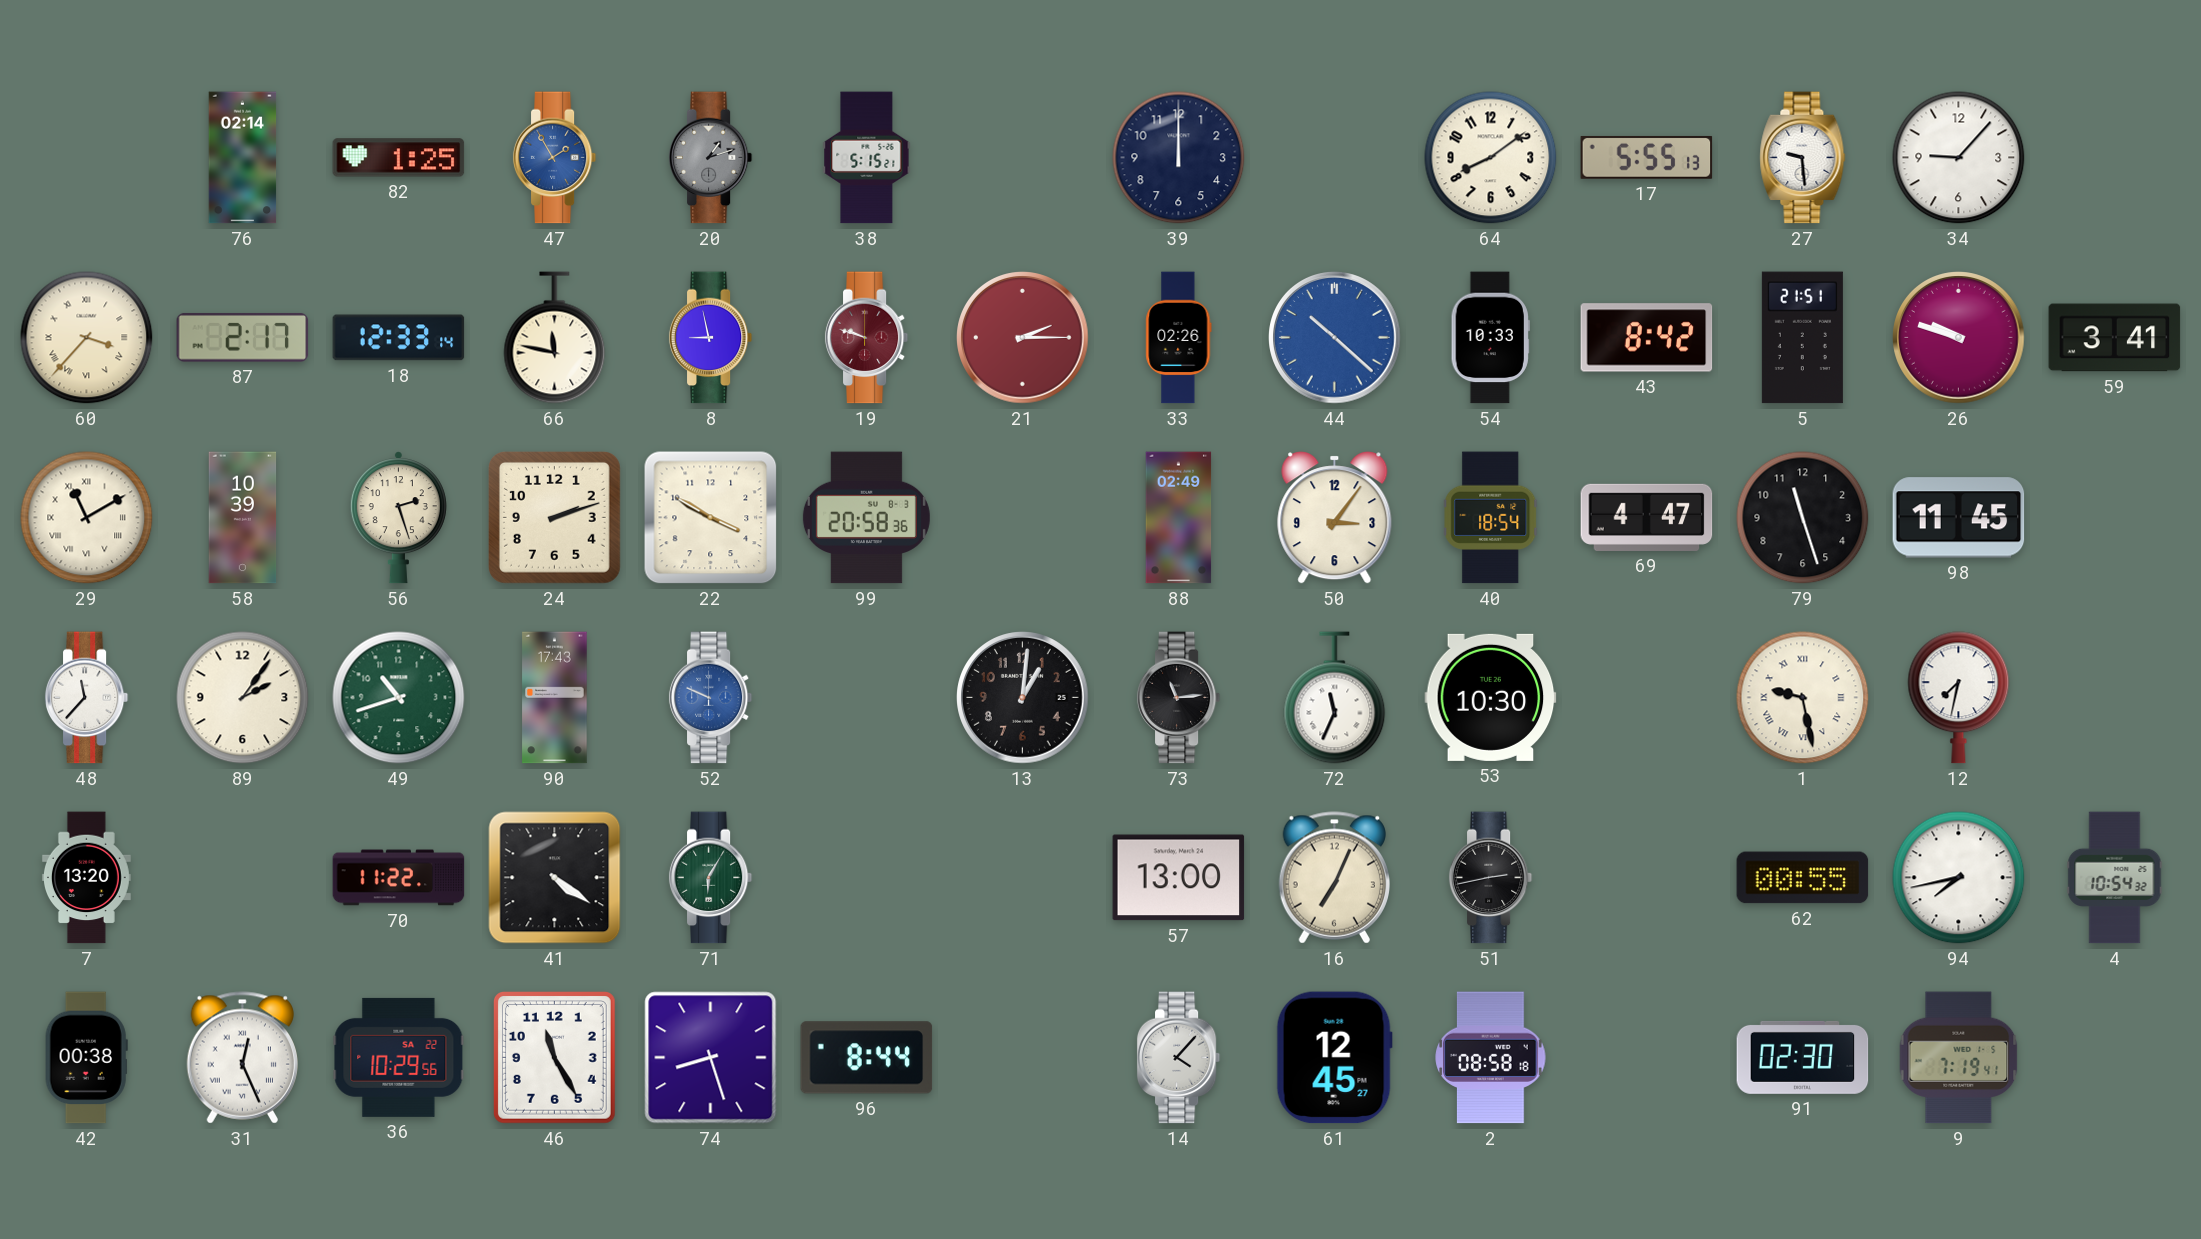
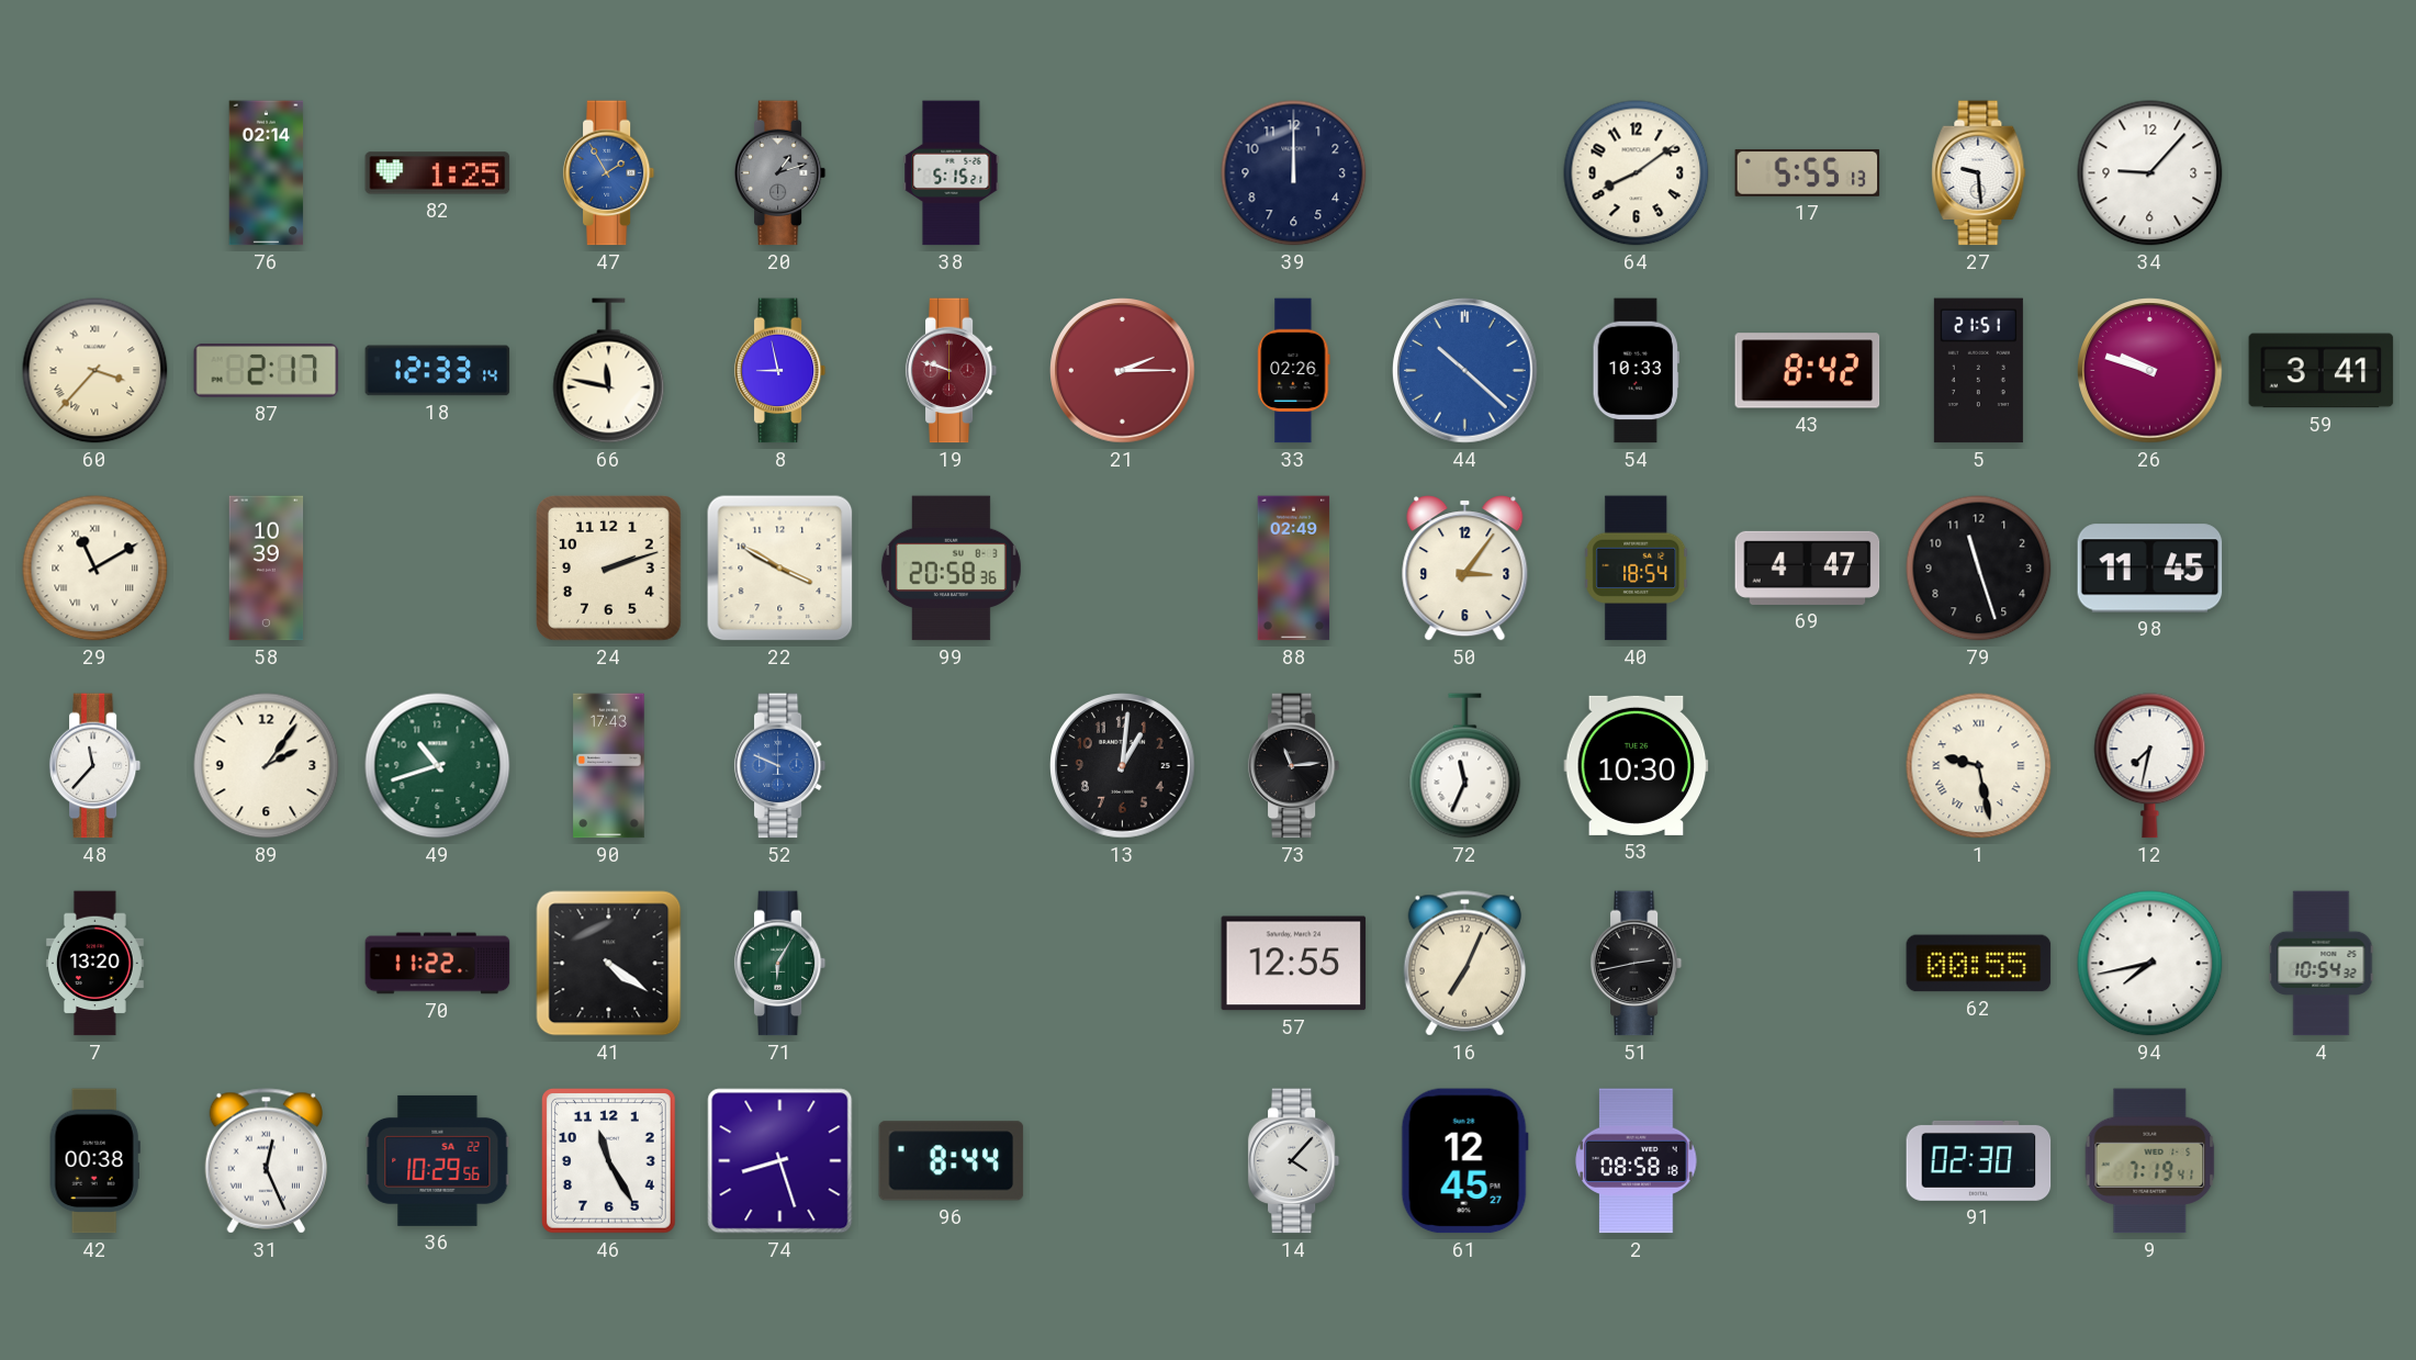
56: 2:27 -> none (398, 518)
57: 13:00 -> 12:55 (1294, 964)
